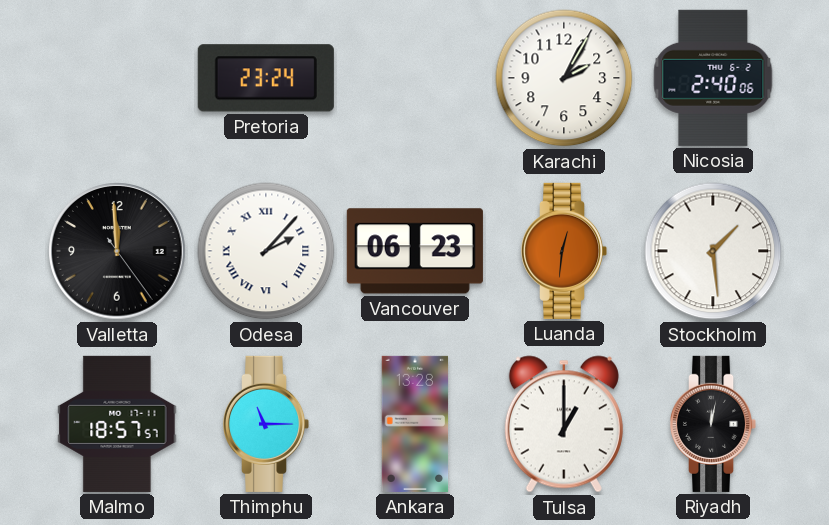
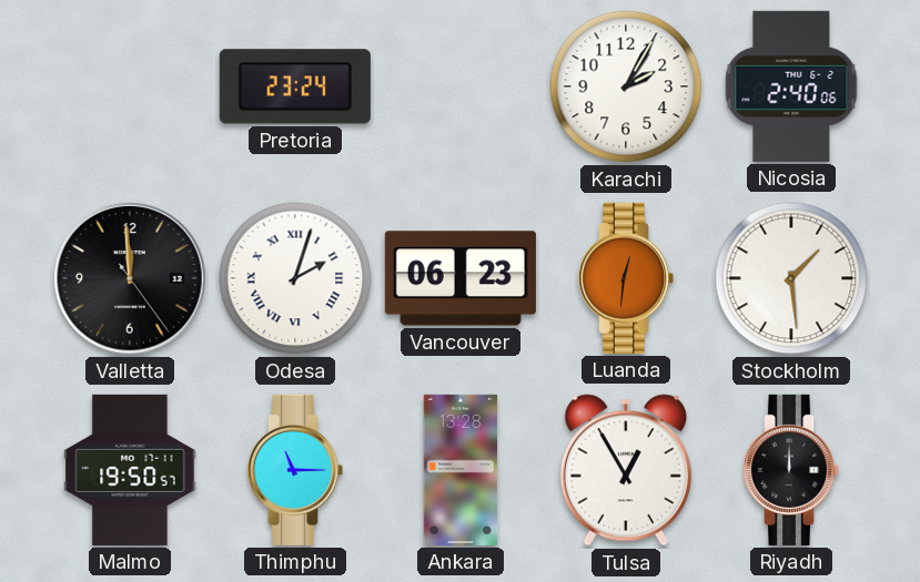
Odesa: 2:07 -> 2:03 (295, 278)
Malmo: 18:57 -> 19:50 (130, 470)
Tulsa: 1:00 -> 12:55 (626, 470)
Riyadh: 12:02 -> 12:00 (791, 470)
